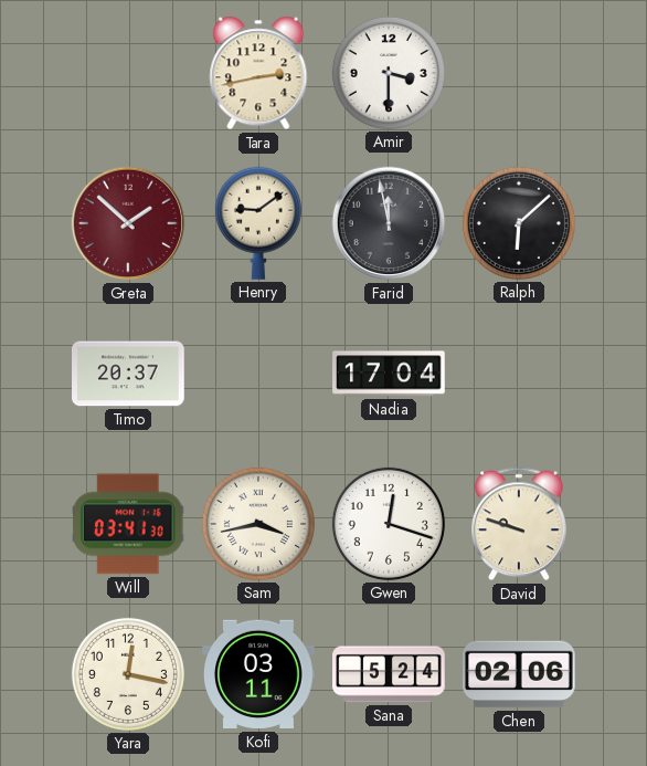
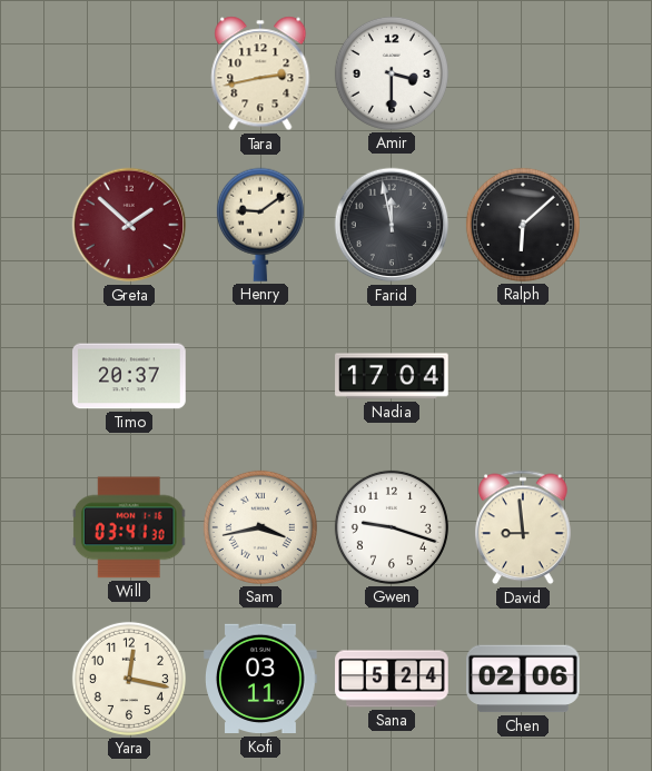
Gwen: 12:18 -> 9:18 (392, 527)
David: 9:48 -> 8:59 (524, 527)
